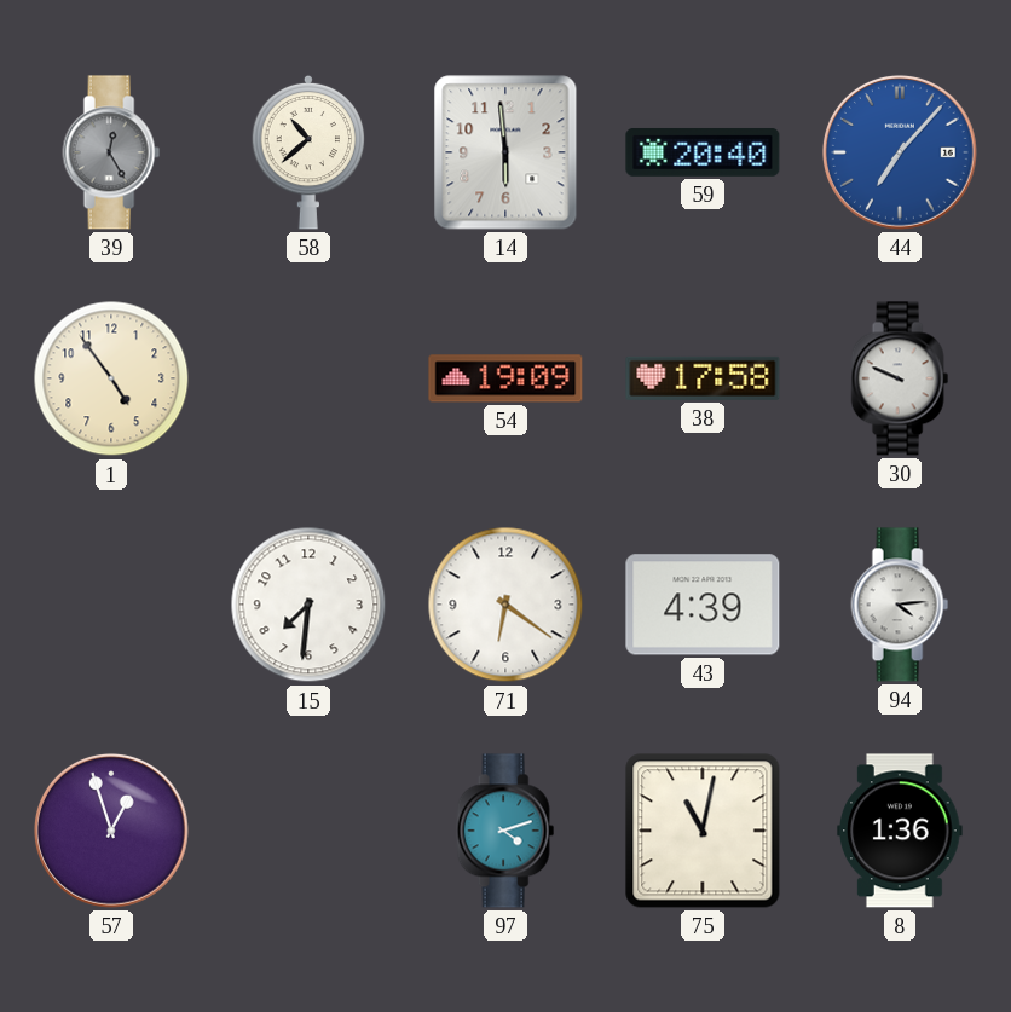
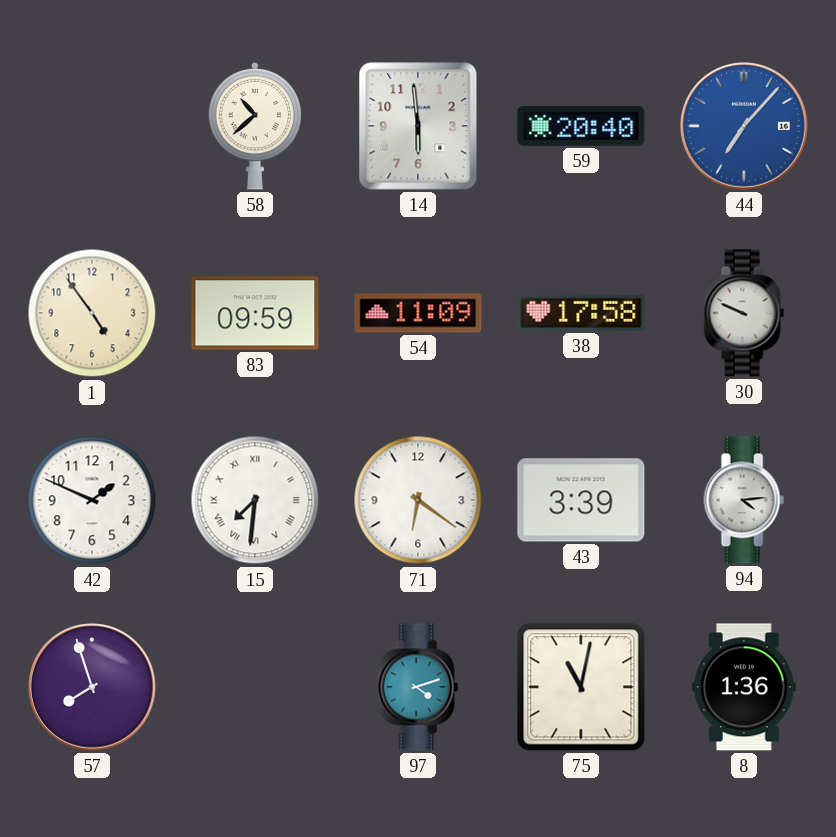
39: 12:25 -> none (111, 152)
83: none -> 09:59 (255, 313)
54: 19:09 -> 11:09 (418, 313)
42: none -> 1:49 (92, 500)
15 numerals: Arabic -> Roman (255, 500)
43: 4:39 -> 3:39 (581, 500)
57: 12:57 -> 7:57 (92, 687)
